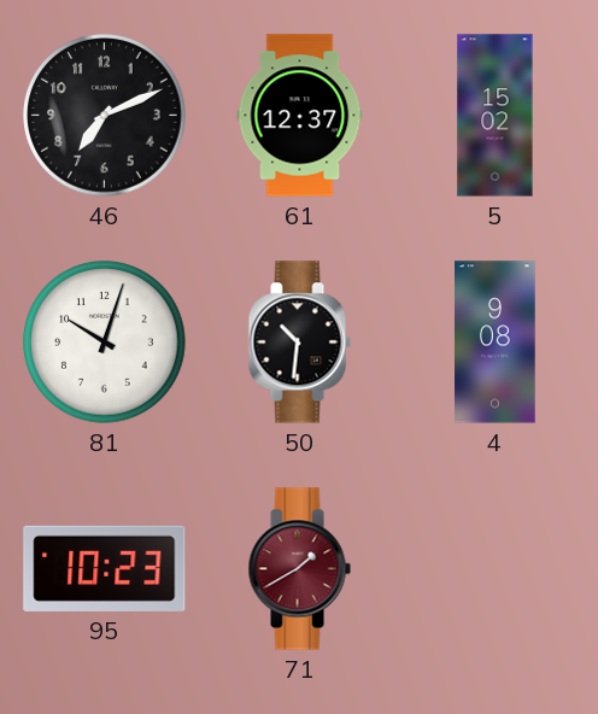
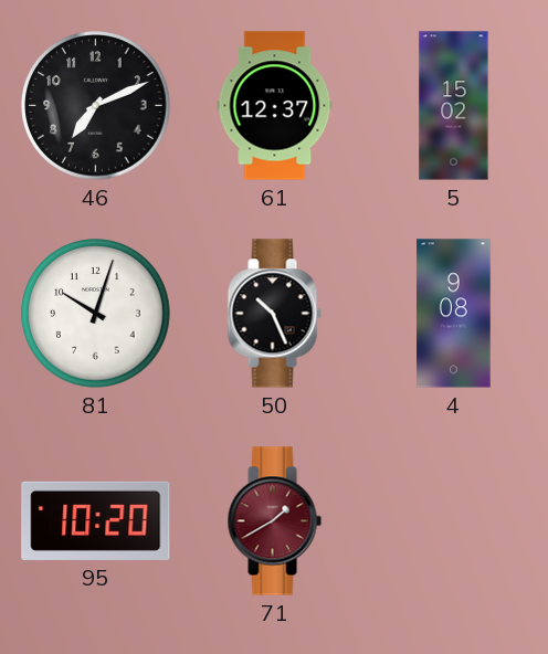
50: 10:31 -> 10:26 (274, 314)
95: 10:23 -> 10:20 (96, 520)
